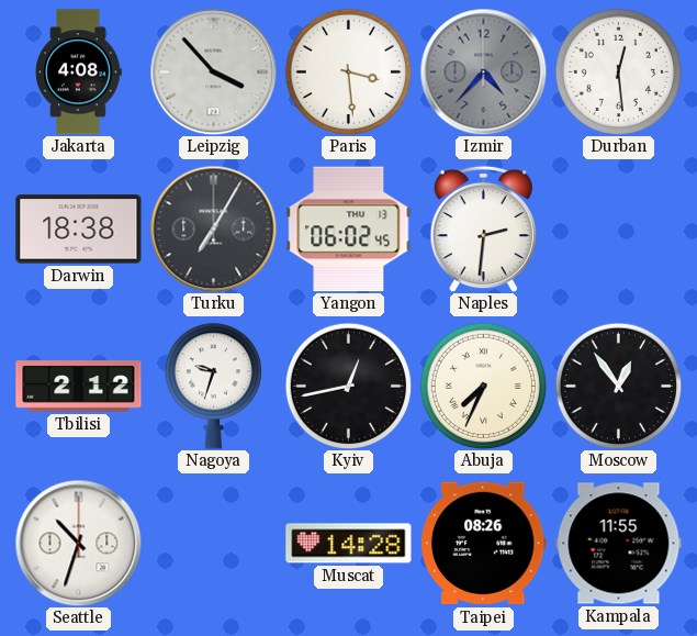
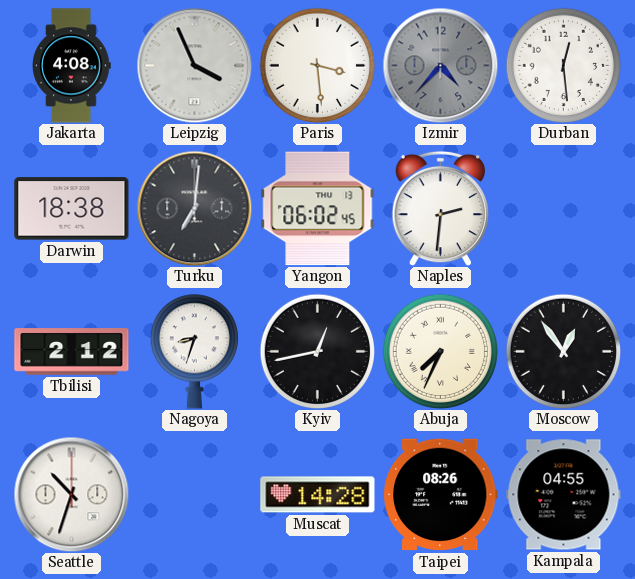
Leipzig: 3:53 -> 3:56 (194, 65)
Turku: 7:05 -> 7:01 (194, 208)
Nagoya: 9:33 -> 8:33 (194, 352)
Kampala: 11:55 -> 04:55 (564, 495)
